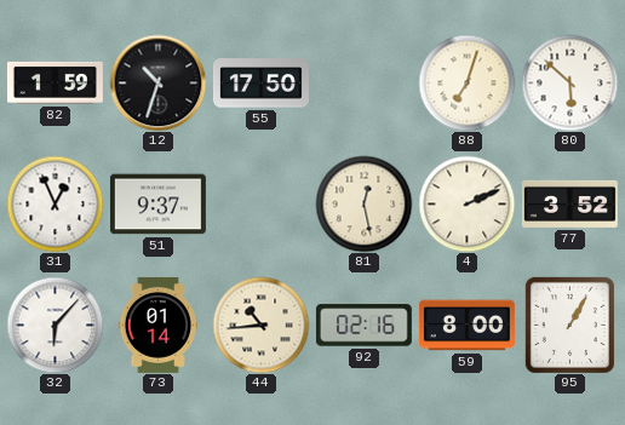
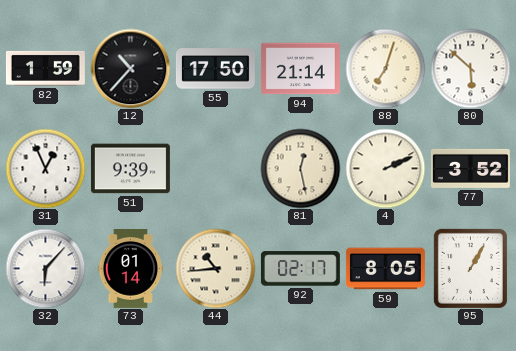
12: 10:33 -> 10:37 (130, 68)
94: none -> 21:14 (300, 69)
51: 9:37 -> 9:39 (130, 169)
92: 02:16 -> 02:17 (300, 269)
59: 8:00 -> 8:05 (385, 269)
